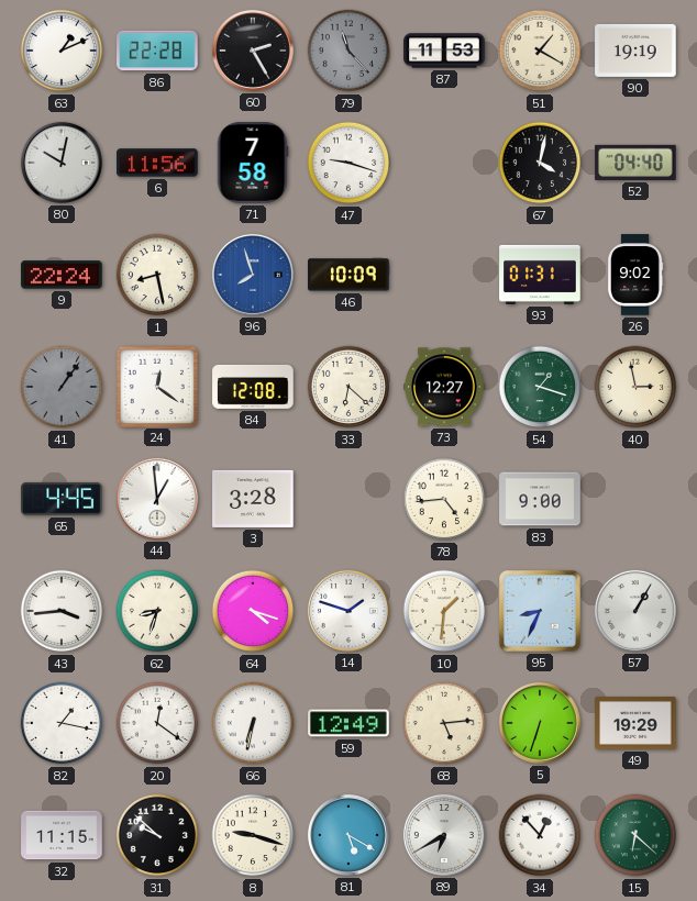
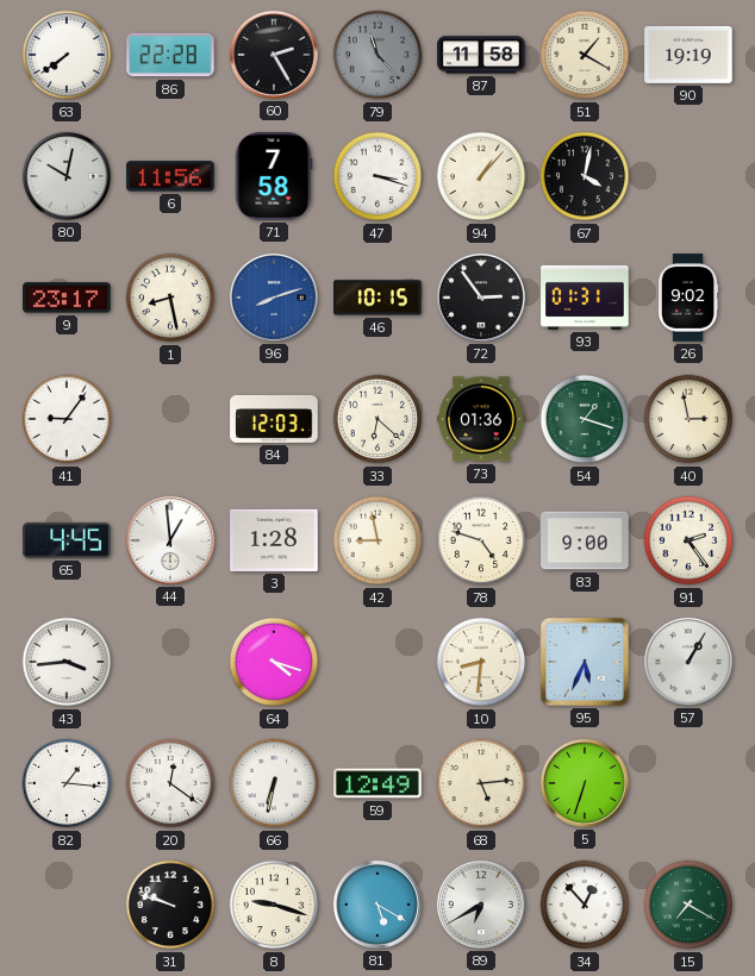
63: 1:11 -> 7:39 (67, 55)
87: 11:53 -> 11:58 (481, 55)
47: 9:18 -> 3:18 (377, 176)
94: none -> 1:07 (481, 176)
52: 04:40 -> none (635, 163)
9: 22:24 -> 23:17 (67, 298)
96: 7:57 -> 8:12 (274, 298)
46: 10:09 -> 10:15 (377, 298)
72: none -> 2:54 (481, 298)
41: 1:06 -> 9:06 (67, 419)
41 dial: grey -> white (67, 419)
24: 12:21 -> none (156, 386)
84: 12:08 -> 12:03 (274, 419)
73: 12:27 -> 01:36 (481, 419)
3: 3:28 -> 1:28 (274, 540)
42: none -> 8:58 (377, 540)
78: 4:44 -> 4:48 (481, 540)
91: none -> 2:24 (688, 540)
62: 8:33 -> none (157, 611)
14: 1:48 -> none (348, 611)
10: 1:31 -> 8:31 (481, 662)
95: 8:34 -> 5:34 (585, 662)
82: 1:17 -> 1:16 (67, 783)
49: 19:29 -> none (635, 723)
32: 11:15 -> none (62, 835)
31: 9:52 -> 9:48 (170, 905)
15: 6:22 -> 7:20 (688, 905)
